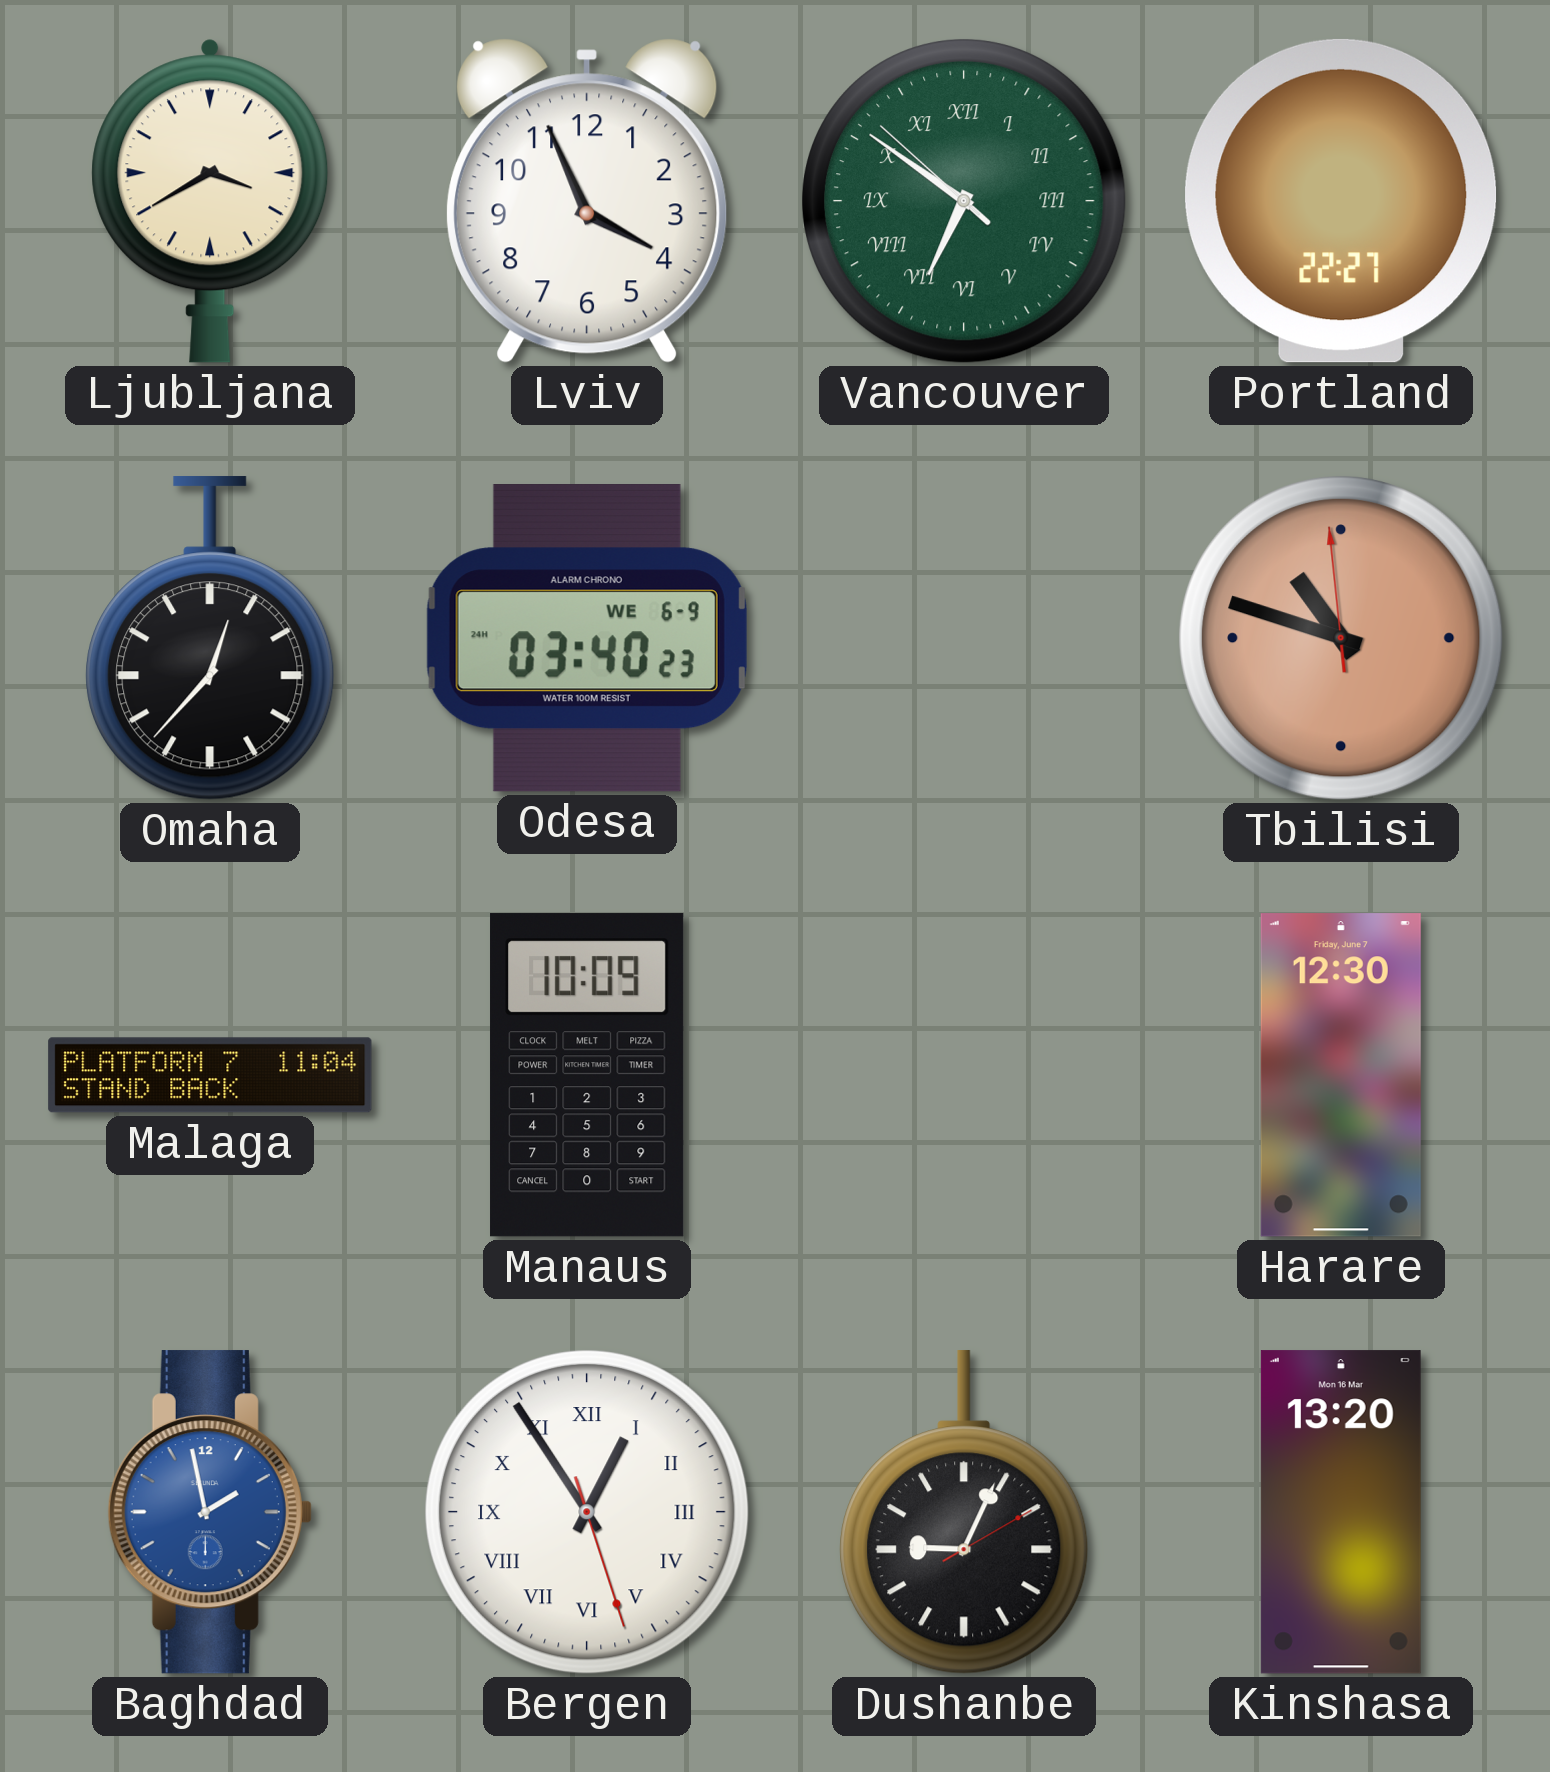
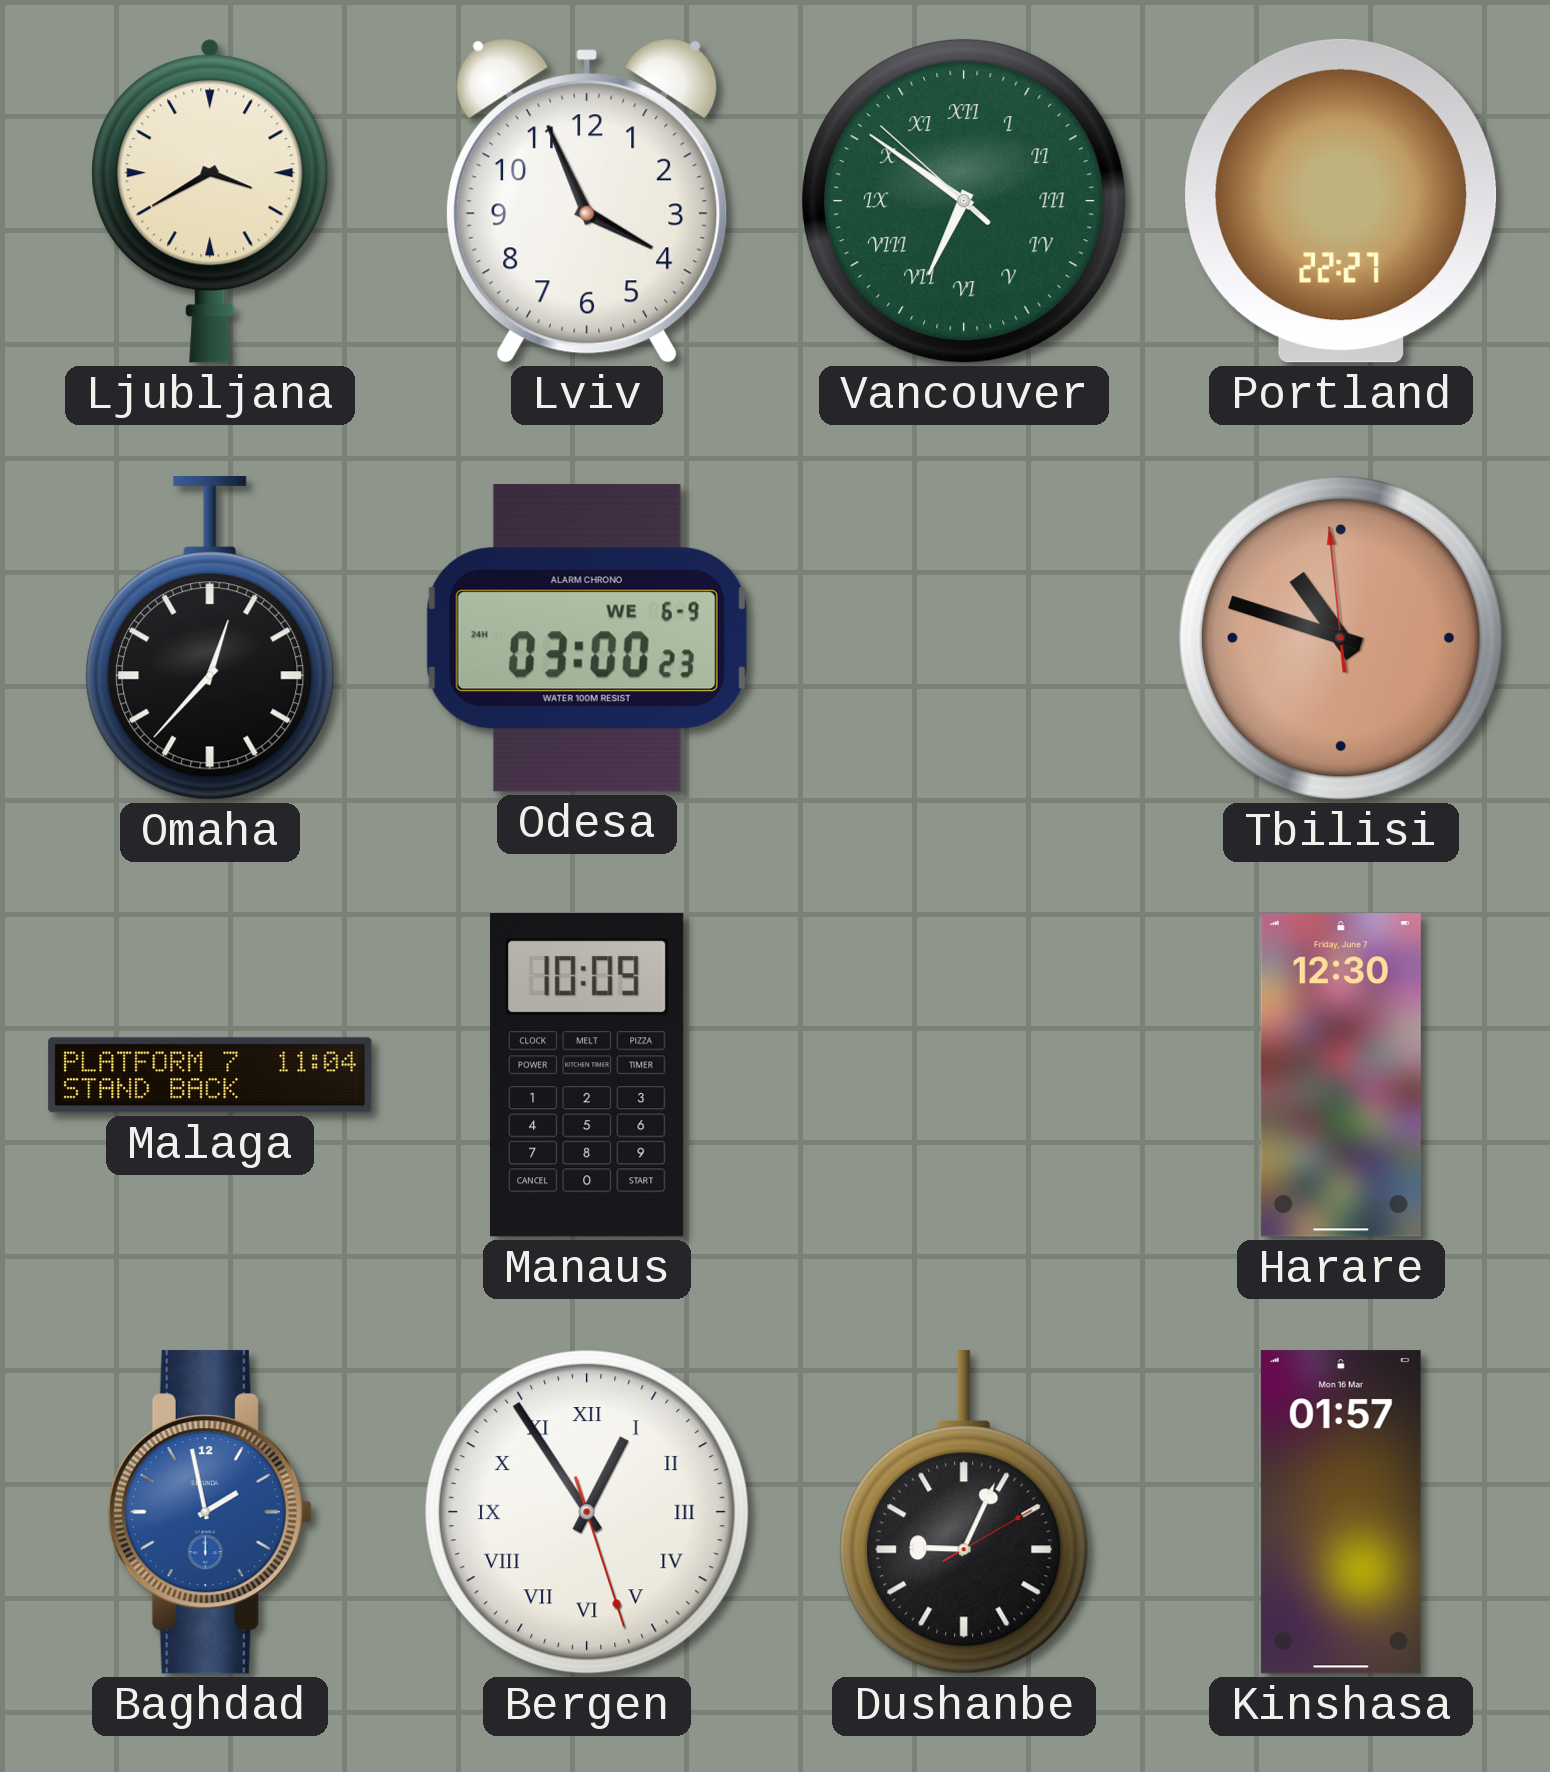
Odesa: 03:40 -> 03:00 (587, 638)
Kinshasa: 13:20 -> 01:57 (1341, 1512)
